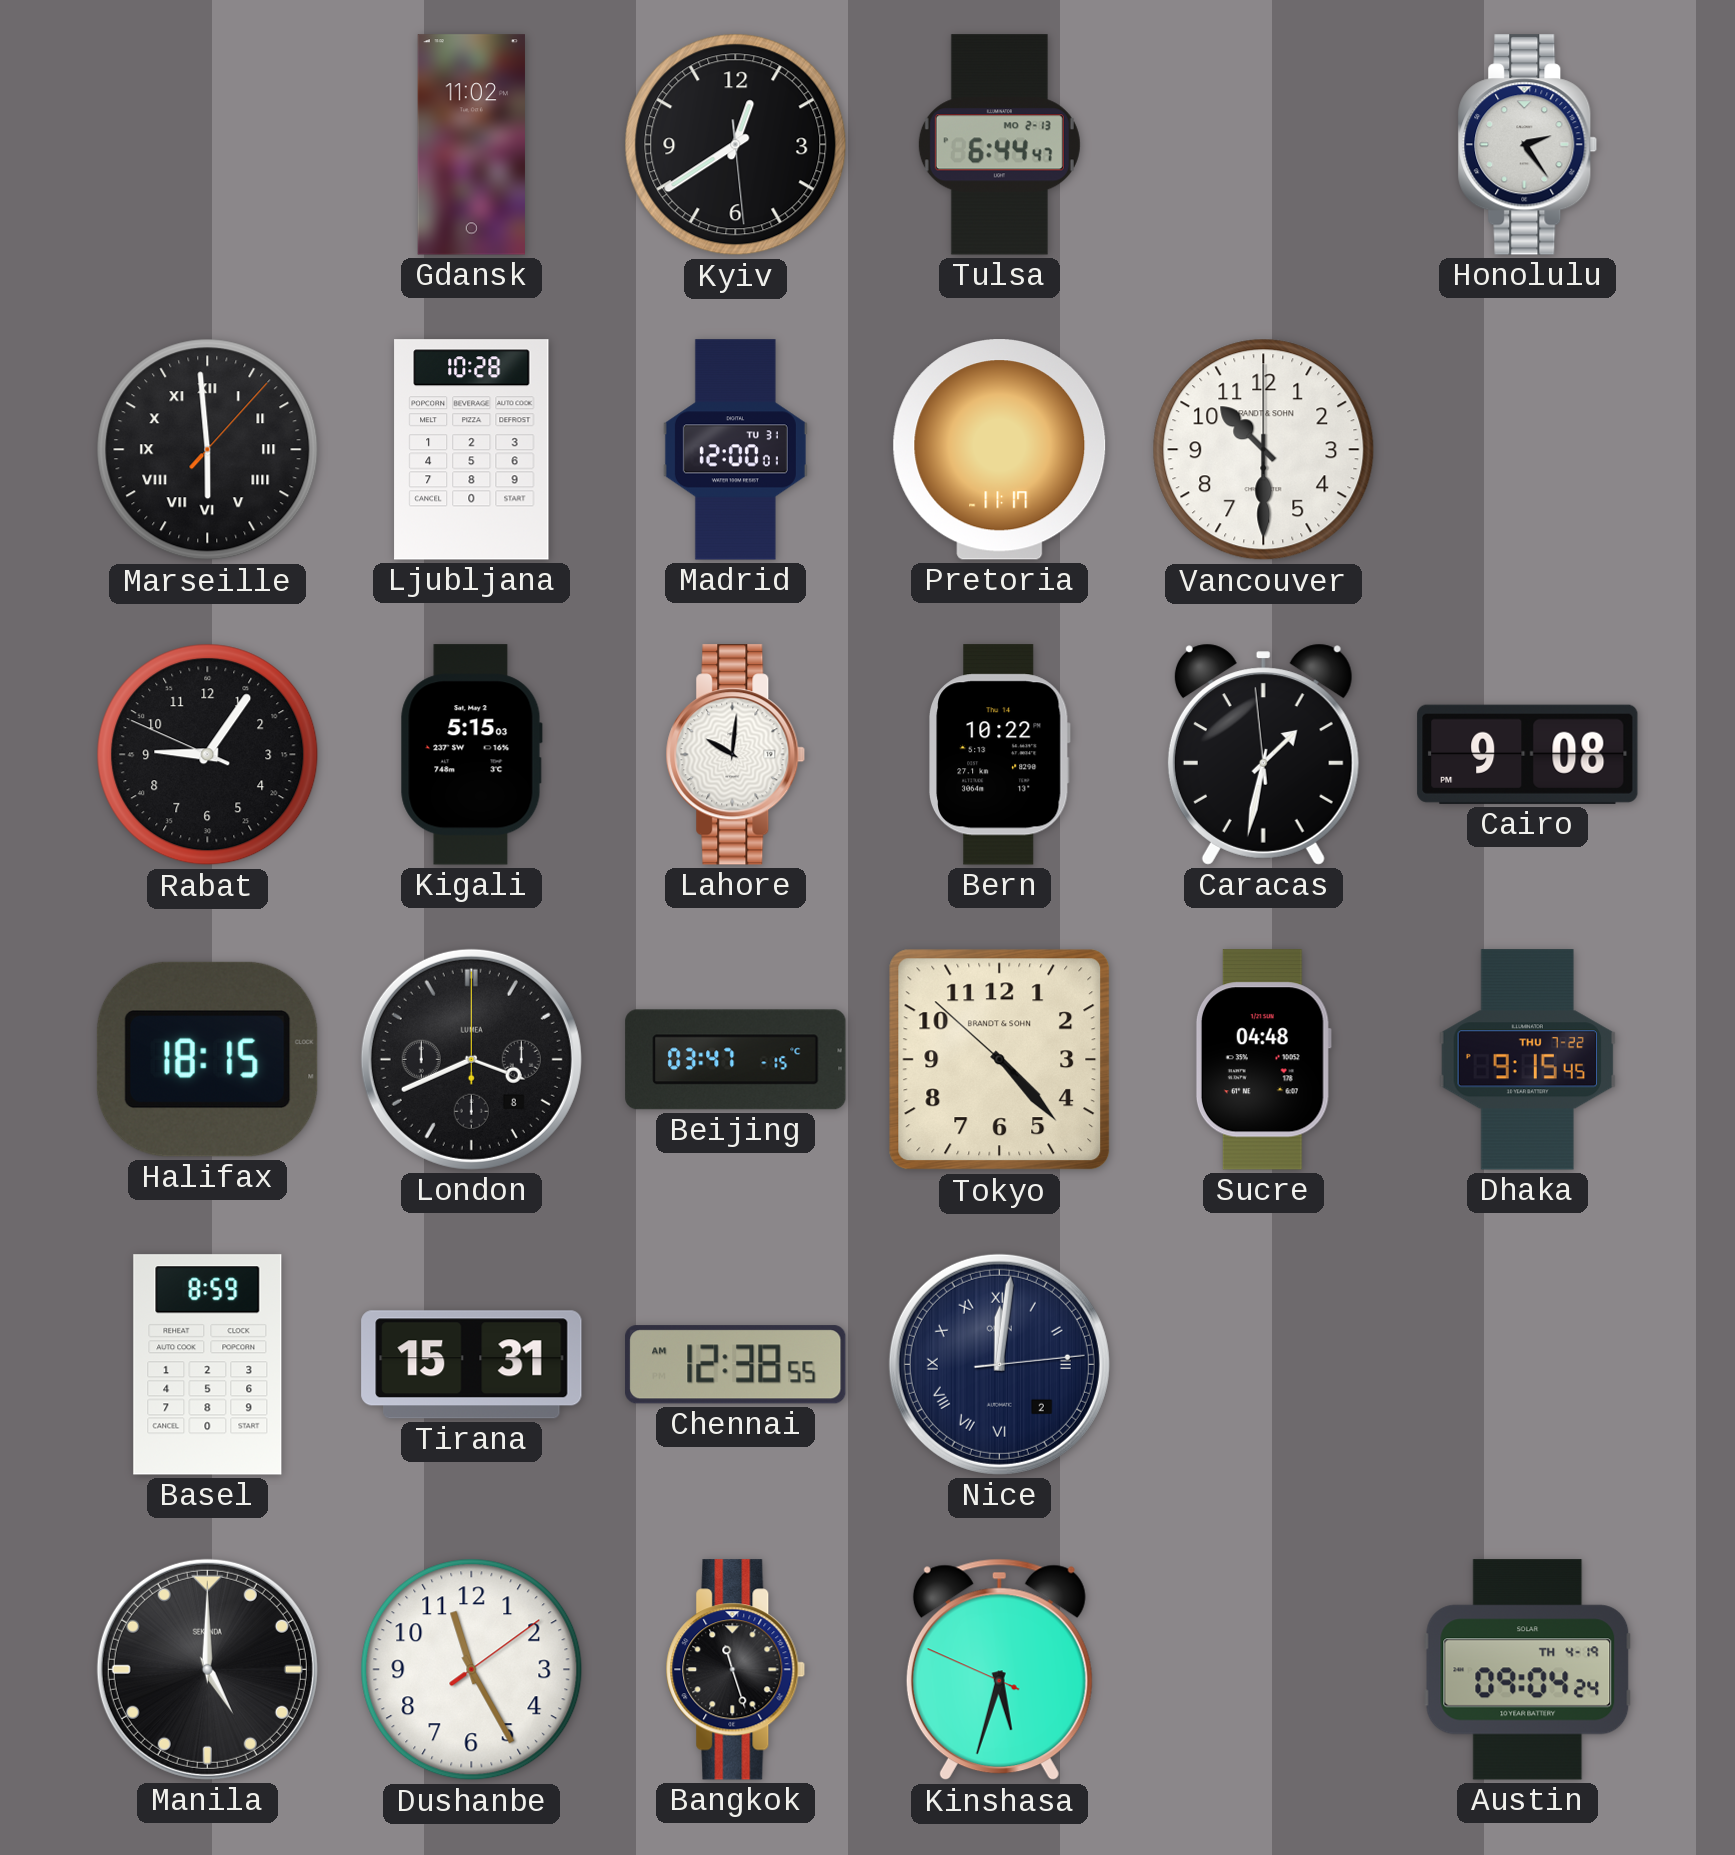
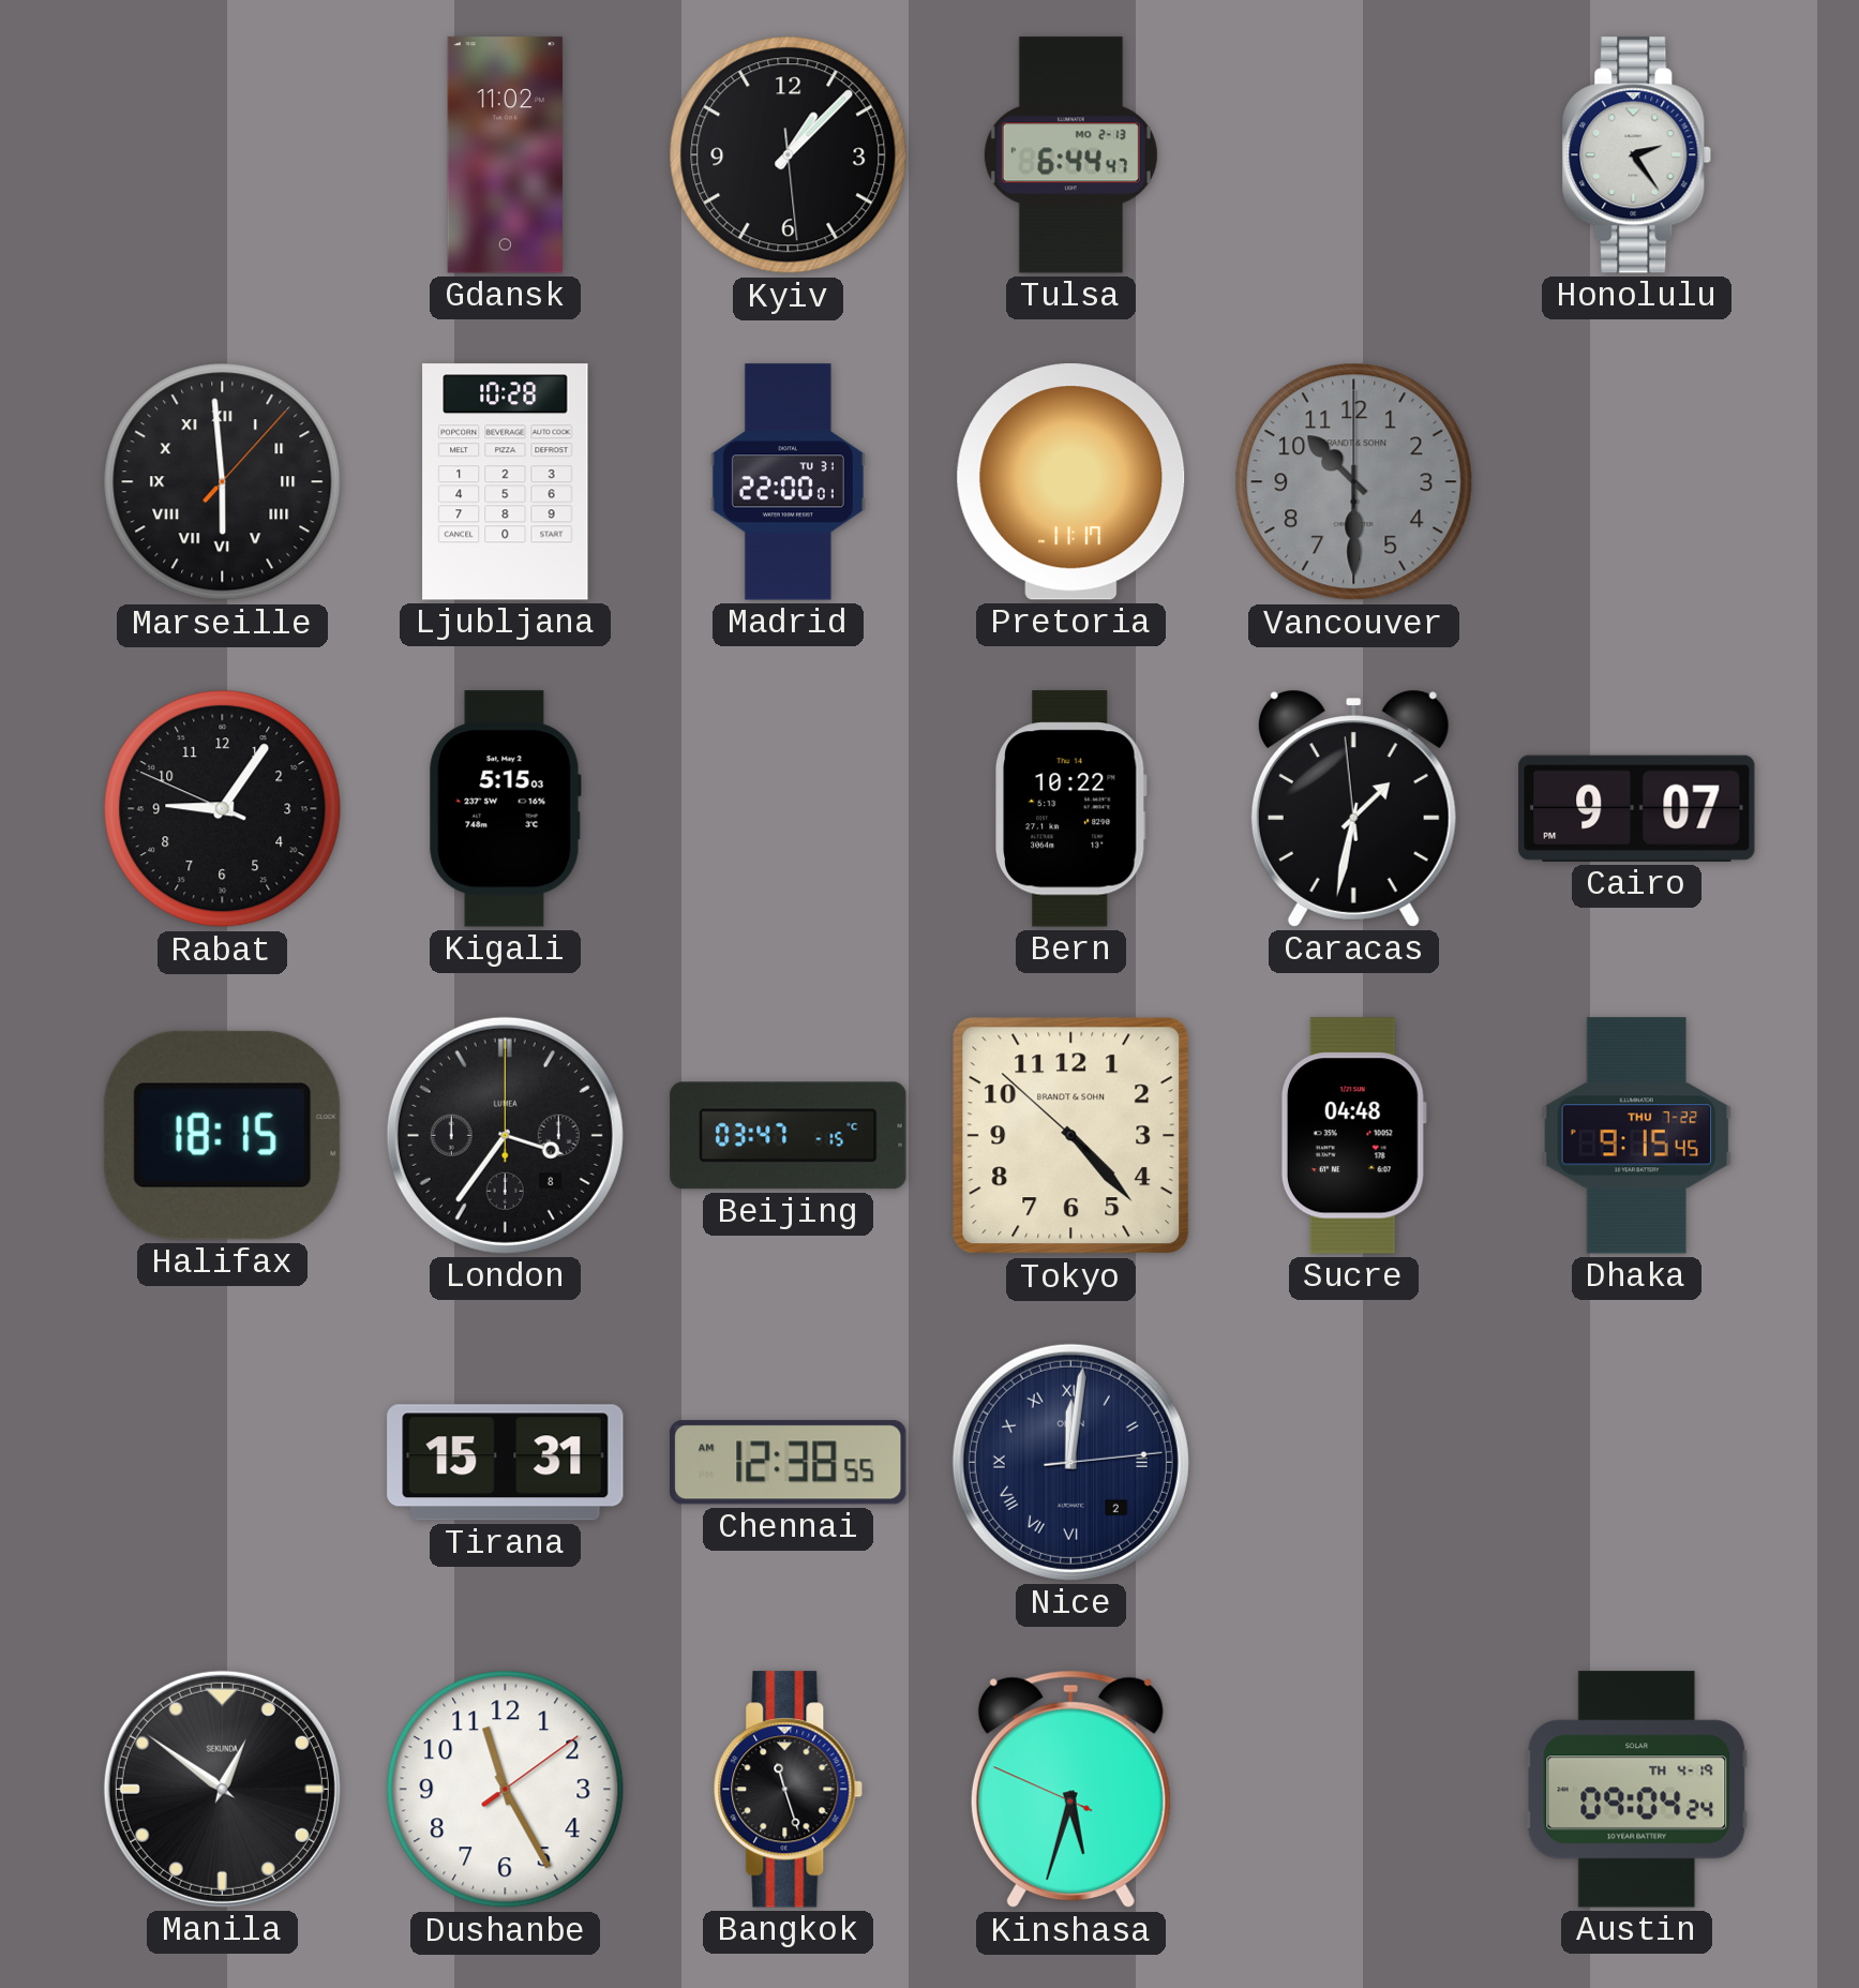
Kyiv: 12:39 -> 1:07 (789, 155)
Madrid: 12:00 -> 22:00 (788, 482)
Vancouver dial: white -> grey (1354, 482)
Lahore: 10:01 -> none (736, 755)
Cairo: 9:08 -> 9:07 (1637, 808)
London: 3:41 -> 3:36 (505, 1135)
Basel: 8:59 -> none (208, 1365)
Manila: 5:00 -> 12:51 (222, 1789)
